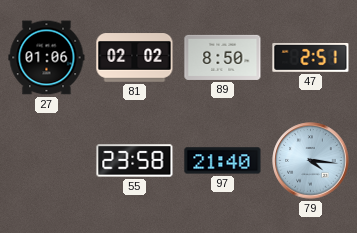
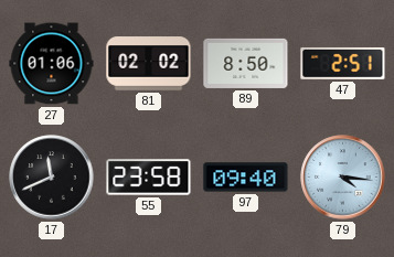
17: none -> 11:41 (52, 178)
97: 21:40 -> 09:40 (246, 178)
